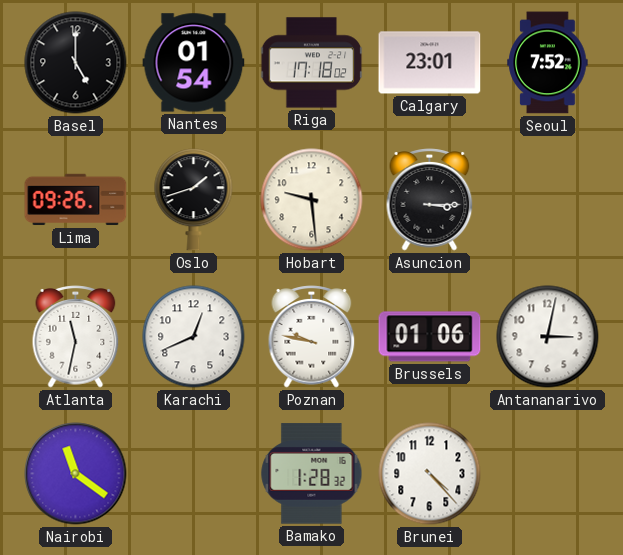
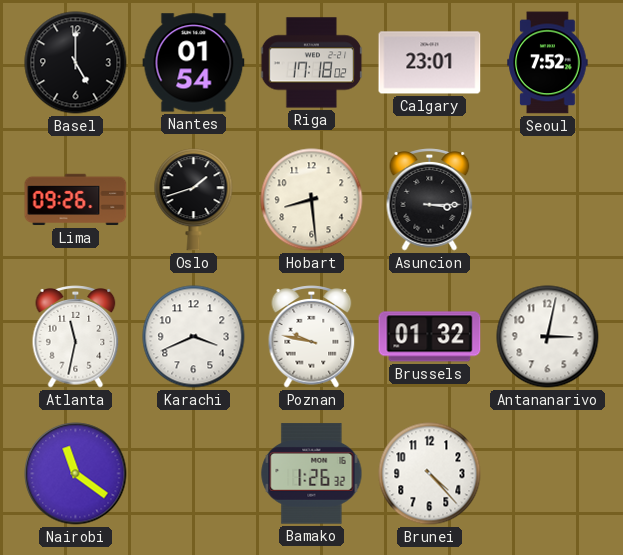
Hobart: 9:29 -> 8:29 (312, 200)
Karachi: 12:41 -> 3:41 (194, 337)
Brussels: 01:06 -> 01:32 (430, 337)
Bamako: 1:28 -> 1:26 (312, 474)
